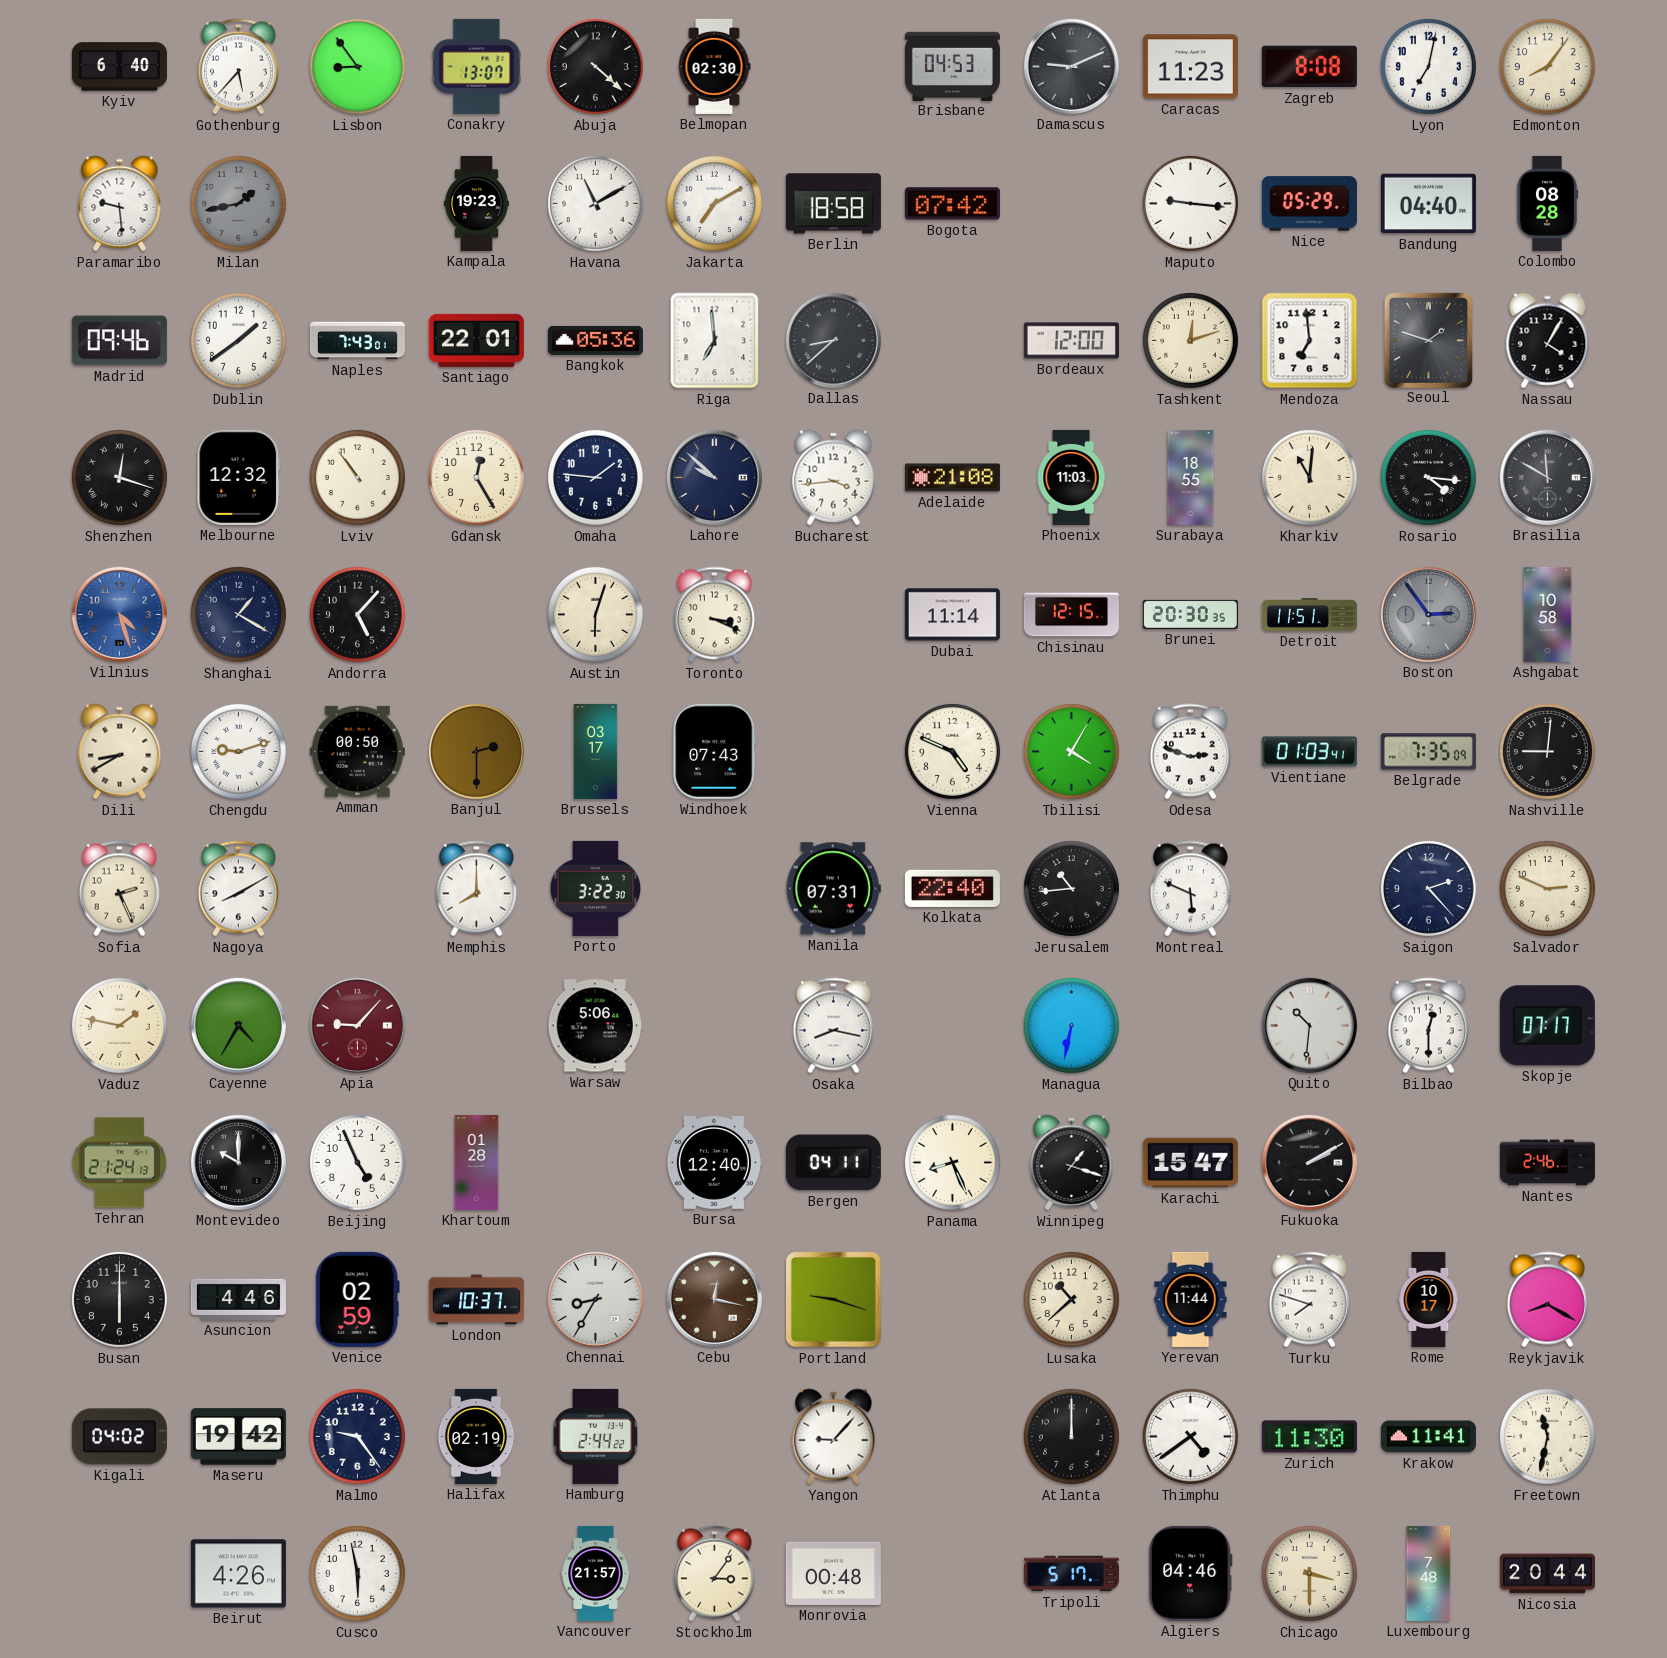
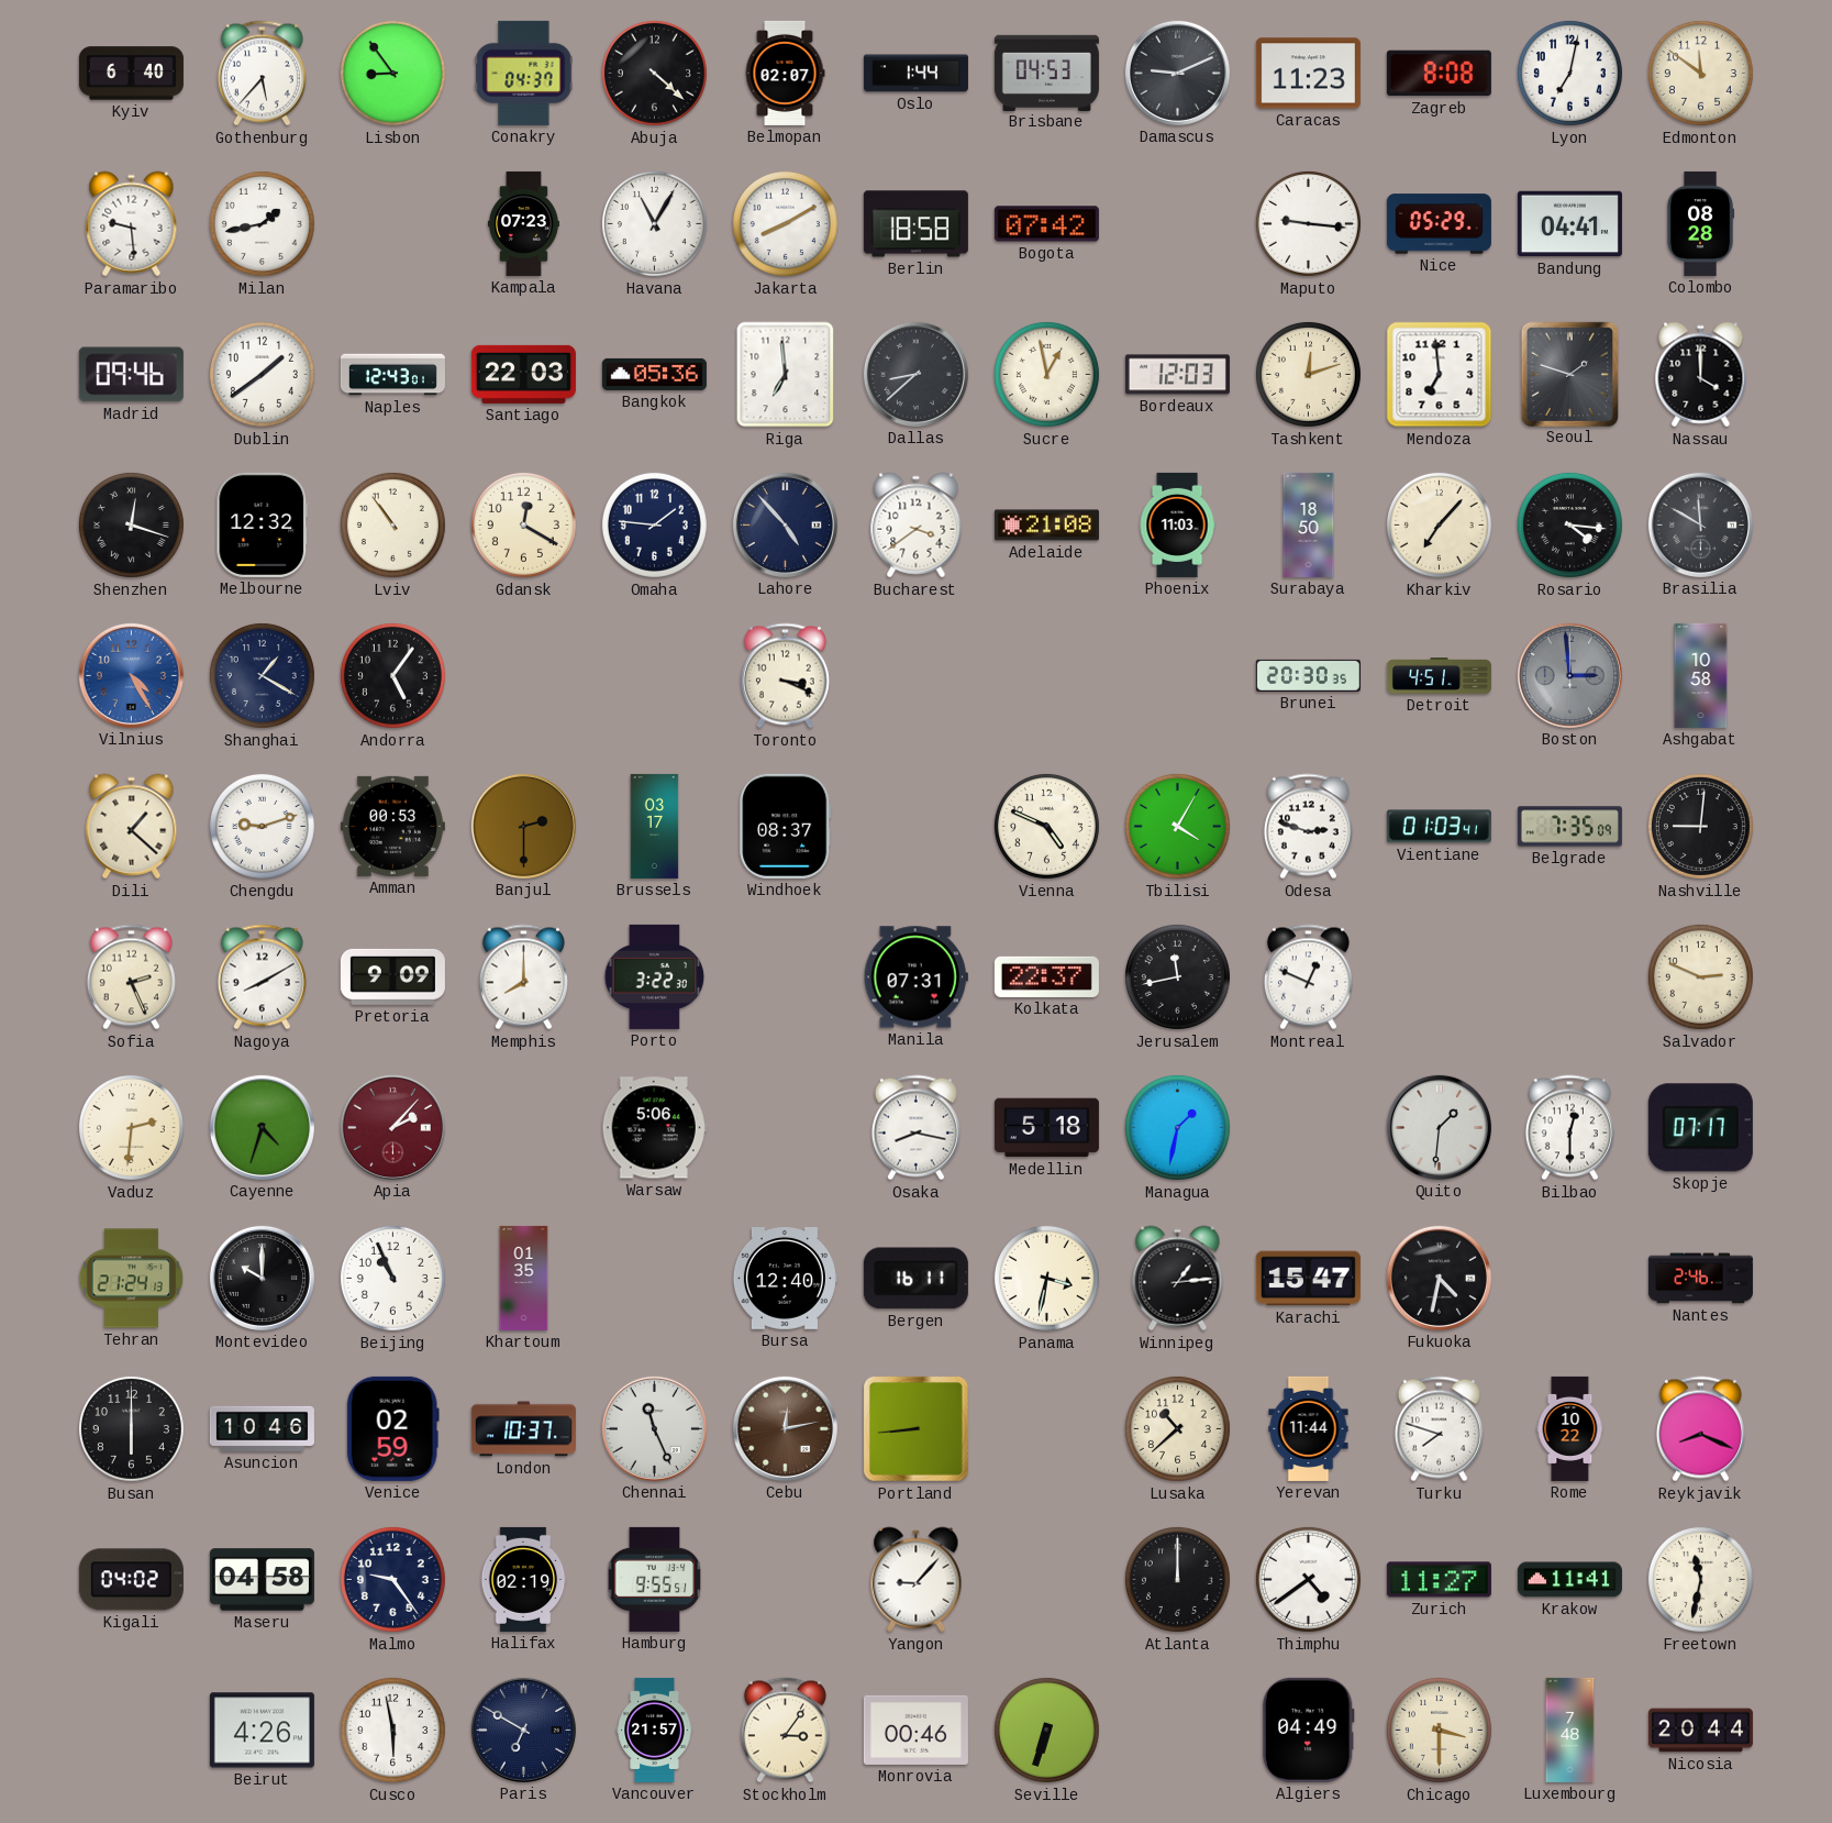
Conakry: 13:07 -> 04:37 (524, 73)
Belmopan: 02:30 -> 02:07 (785, 73)
Oslo: none -> 1:44 (915, 74)
Edmonton: 8:06 -> 11:51 (1700, 73)
Milan dial: grey -> white (262, 223)
Kampala: 19:23 -> 07:23 (523, 223)
Havana: 11:10 -> 11:05 (654, 223)
Jakarta: 7:10 -> 8:10 (785, 223)
Bandung: 04:40 -> 04:41 (1569, 224)
Naples: 7:43 -> 12:43 (392, 375)
Santiago: 22:01 -> 22:03 (523, 374)
Sucre: none -> 12:58 (1046, 374)
Bordeaux: 12:00 -> 12:03 (1177, 375)
Nassau: 4:05 -> 4:00 (1701, 375)
Gdansk: 12:25 -> 12:20 (523, 524)
Lahore: 9:52 -> 4:53 (785, 524)
Bucharest: 3:44 -> 3:39 (917, 526)
Surabaya: 18:55 -> 18:50 (1309, 524)
Kharkiv: 11:01 -> 7:07 (1439, 524)
Vilnius: 4:27 -> 4:25 (131, 675)
Andorra: 5:07 -> 5:06 (392, 675)
Austin: 6:03 -> none (595, 614)
Dubai: 11:14 -> none (952, 615)
Chisinau: 12:15 -> none (1071, 615)
Detroit: 11:51 -> 4:51 (1439, 676)
Boston: 2:54 -> 2:59 (1569, 675)
Dili: 8:40 -> 1:22 (132, 827)
Amman: 00:50 -> 00:53 (392, 826)
Windhoek: 07:43 -> 08:37 (786, 826)
Pretoria: none -> 9:09 (392, 976)
Kolkata: 22:40 -> 22:37 (1046, 976)
Jerusalem: 10:44 -> 11:43 (1177, 976)
Montreal: 5:49 -> 12:49 (1308, 977)
Saigon: 2:23 -> none (1428, 888)
Vaduz: 1:47 -> 2:31 (131, 1127)
Cayenne: 4:35 -> 4:33 (262, 1127)
Apia: 9:07 -> 2:07 (392, 1127)
Medellin: none -> 5:18 (1046, 1128)
Managua: 6:32 -> 1:32 (1177, 1127)
Quito: 10:31 -> 1:31 (1439, 1127)
Beijing: 4:56 -> 10:56 (392, 1278)
Khartoum: 01:28 -> 01:35 (524, 1278)
Bergen: 04:11 -> 16:11 (915, 1279)
Panama: 8:26 -> 3:32 (1046, 1278)
Winnipeg: 1:18 -> 1:14 (1178, 1279)
Fukuoka: 2:10 -> 4:32 (1439, 1278)
Asuncion: 4:46 -> 10:46 (262, 1428)
Chennai: 8:35 -> 11:26 (654, 1428)
Cebu: 12:17 -> 12:13 (785, 1428)
Portland: 9:18 -> 8:44 (915, 1428)
Rome: 10:17 -> 10:22 (1570, 1428)
Reykjavik: 8:20 -> 8:19 (1700, 1429)
Maseru: 19:42 -> 04:58 (262, 1580)
Hamburg: 2:44 -> 9:55 (655, 1579)
Zurich: 11:30 -> 11:27 (1439, 1580)
Paris: none -> 6:50 (523, 1730)
Monrovia: 00:48 -> 00:46 (915, 1730)
Seville: none -> 6:33 (1046, 1730)
Tripoli: 5:17 -> none (1071, 1574)
Algiers: 04:46 -> 04:49 (1308, 1730)
